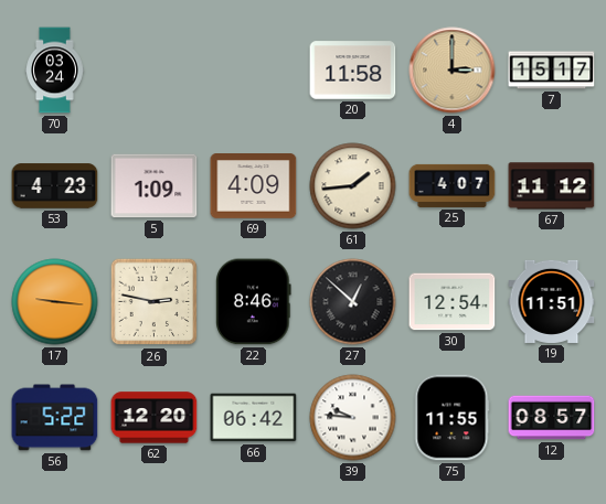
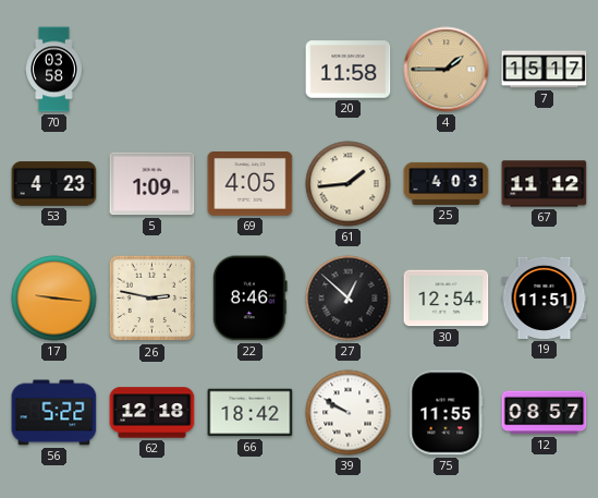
70: 03:24 -> 03:58 (54, 70)
4: 3:00 -> 1:45 (447, 70)
69: 4:09 -> 4:05 (251, 184)
25: 4:07 -> 4:03 (447, 183)
62: 12:20 -> 12:18 (152, 413)
66: 06:42 -> 18:42 (251, 413)
39: 9:46 -> 9:50 (349, 413)
